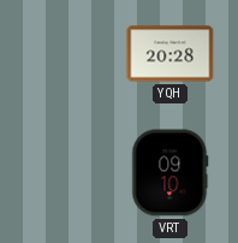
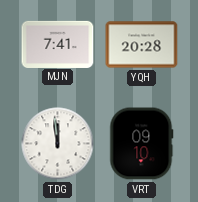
MJN: none -> 7:41 (58, 44)
TDG: none -> 11:59 (58, 144)
